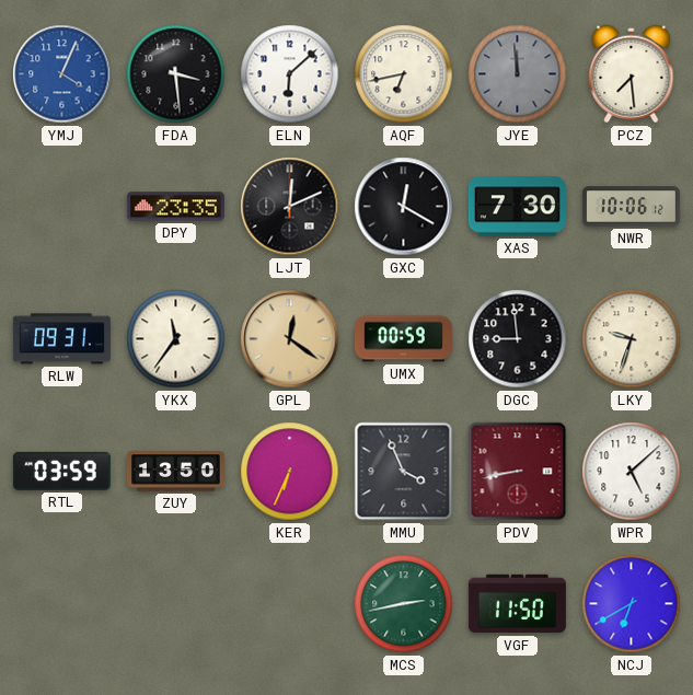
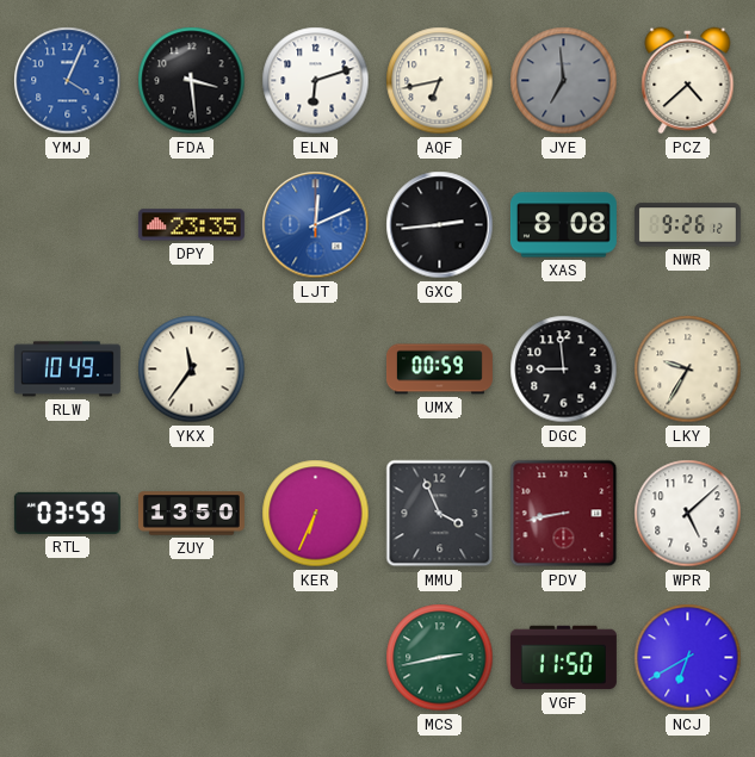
ELN: 6:08 -> 6:12 (316, 81)
JYE: 11:59 -> 6:59 (564, 81)
PCZ: 7:29 -> 4:38 (688, 81)
LJT dial: black -> blue (316, 225)
GXC: 12:20 -> 2:44 (440, 225)
XAS: 7:30 -> 8:08 (563, 225)
NWR: 10:06 -> 9:26 (687, 225)
RLW: 09:31 -> 10:49 (67, 370)
GPL: 12:21 -> none (290, 339)
LKY: 9:33 -> 9:35 (688, 370)
